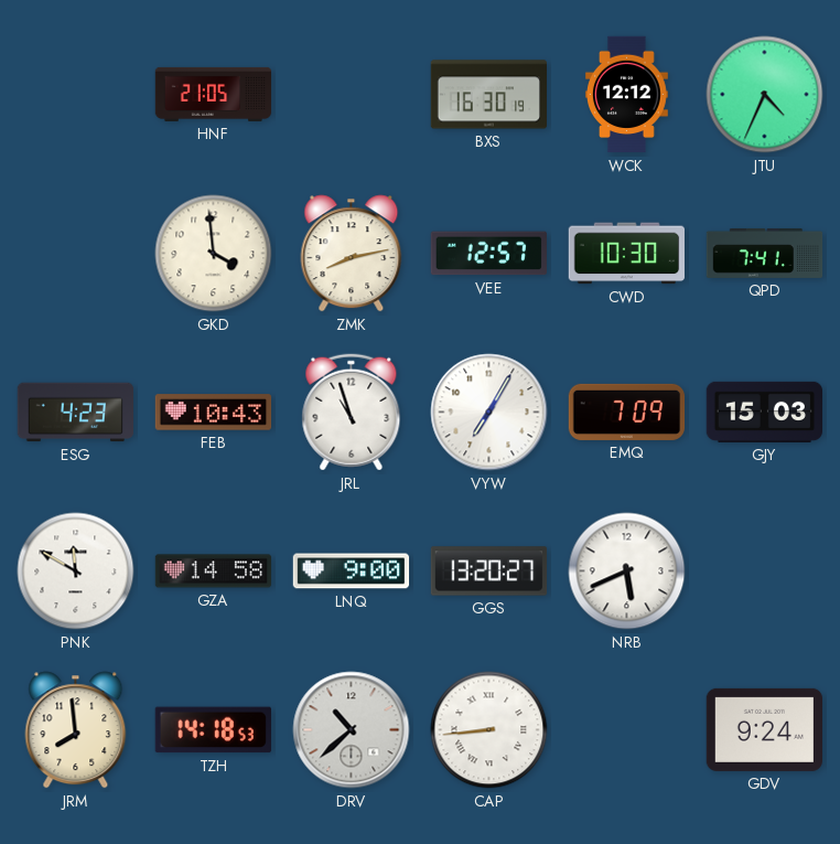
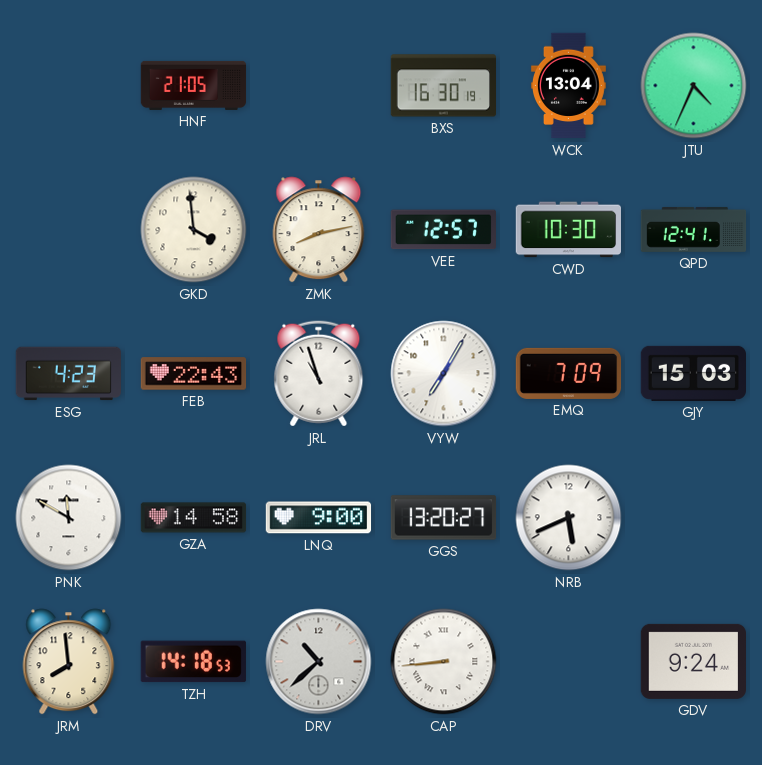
WCK: 12:12 -> 13:04 (568, 86)
QPD: 7:41 -> 12:41 (694, 229)
FEB: 10:43 -> 22:43 (194, 374)
